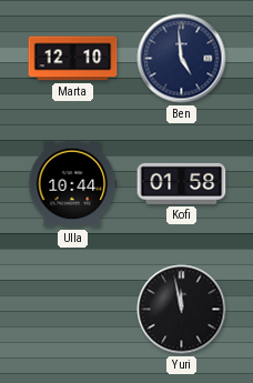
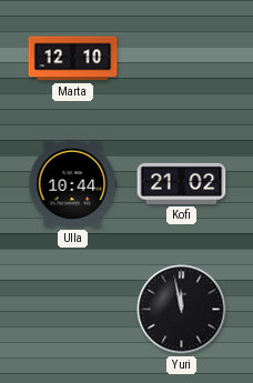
Ben: 4:59 -> none (182, 59)
Kofi: 01:58 -> 21:02 (182, 183)
